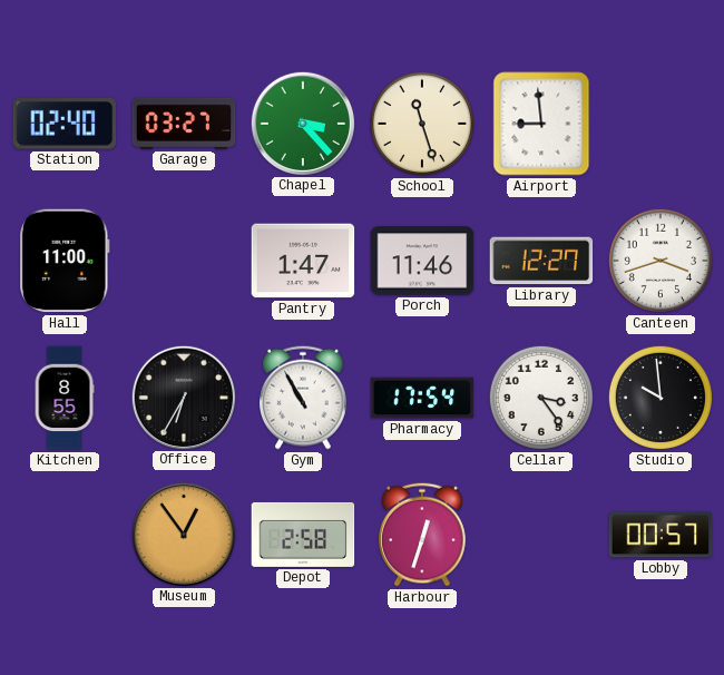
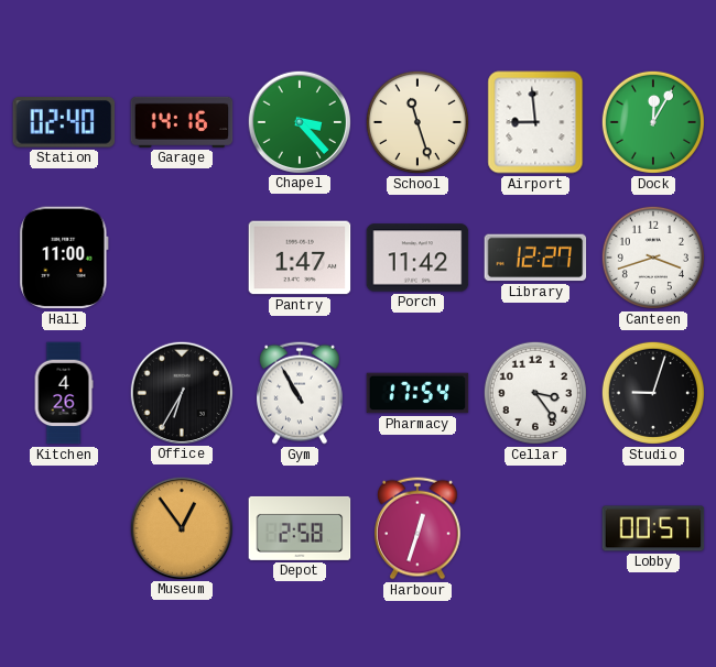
Garage: 03:27 -> 14:16 (182, 122)
Dock: none -> 12:05 (653, 122)
Porch: 11:46 -> 11:42 (417, 258)
Kitchen: 8:55 -> 4:26 (64, 393)
Studio: 9:59 -> 9:03 (653, 393)
